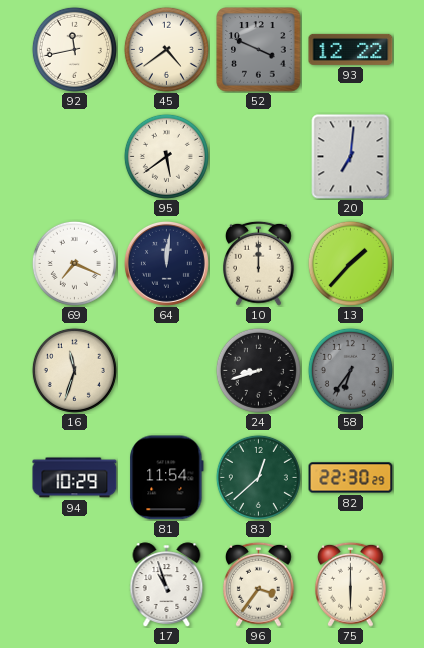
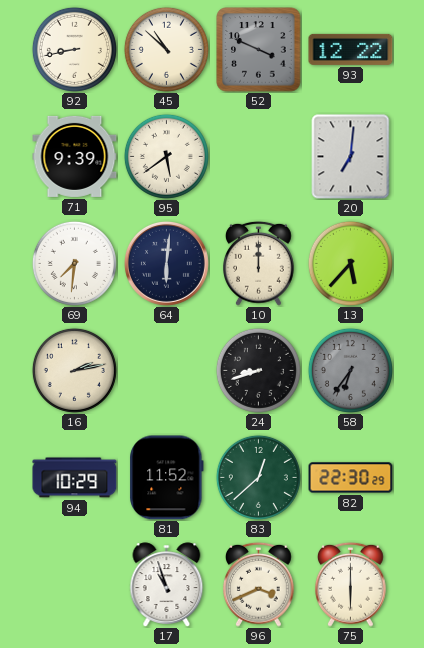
92: 11:43 -> 8:43 (74, 49)
45: 4:39 -> 10:52 (166, 49)
71: none -> 9:39 (75, 156)
69: 7:19 -> 7:31 (74, 263)
64: 12:01 -> 6:01 (166, 263)
13: 1:37 -> 5:37 (350, 263)
16: 11:33 -> 2:13 (74, 370)
81: 11:54 -> 11:52 (167, 478)
96: 3:36 -> 3:41 (259, 584)
